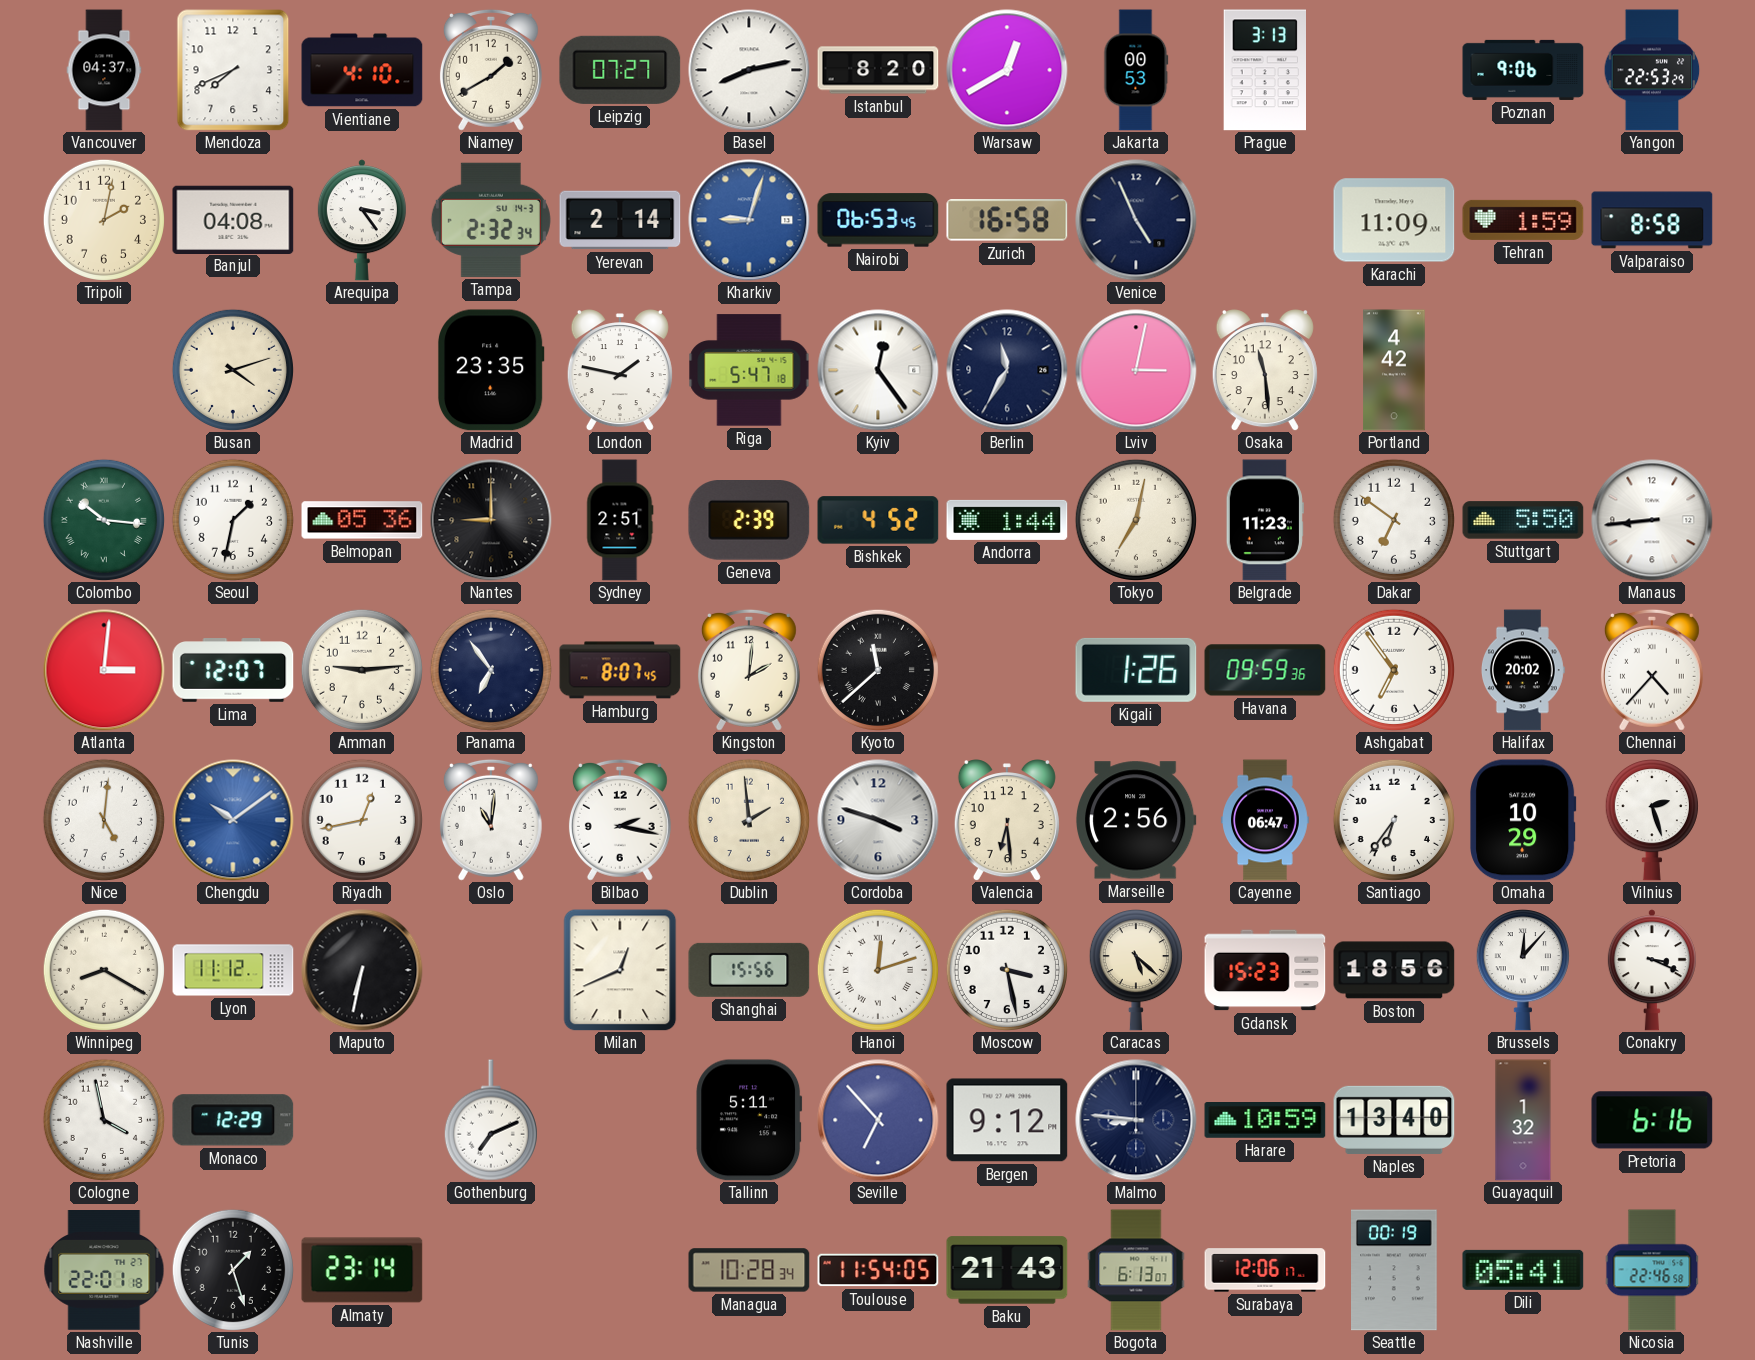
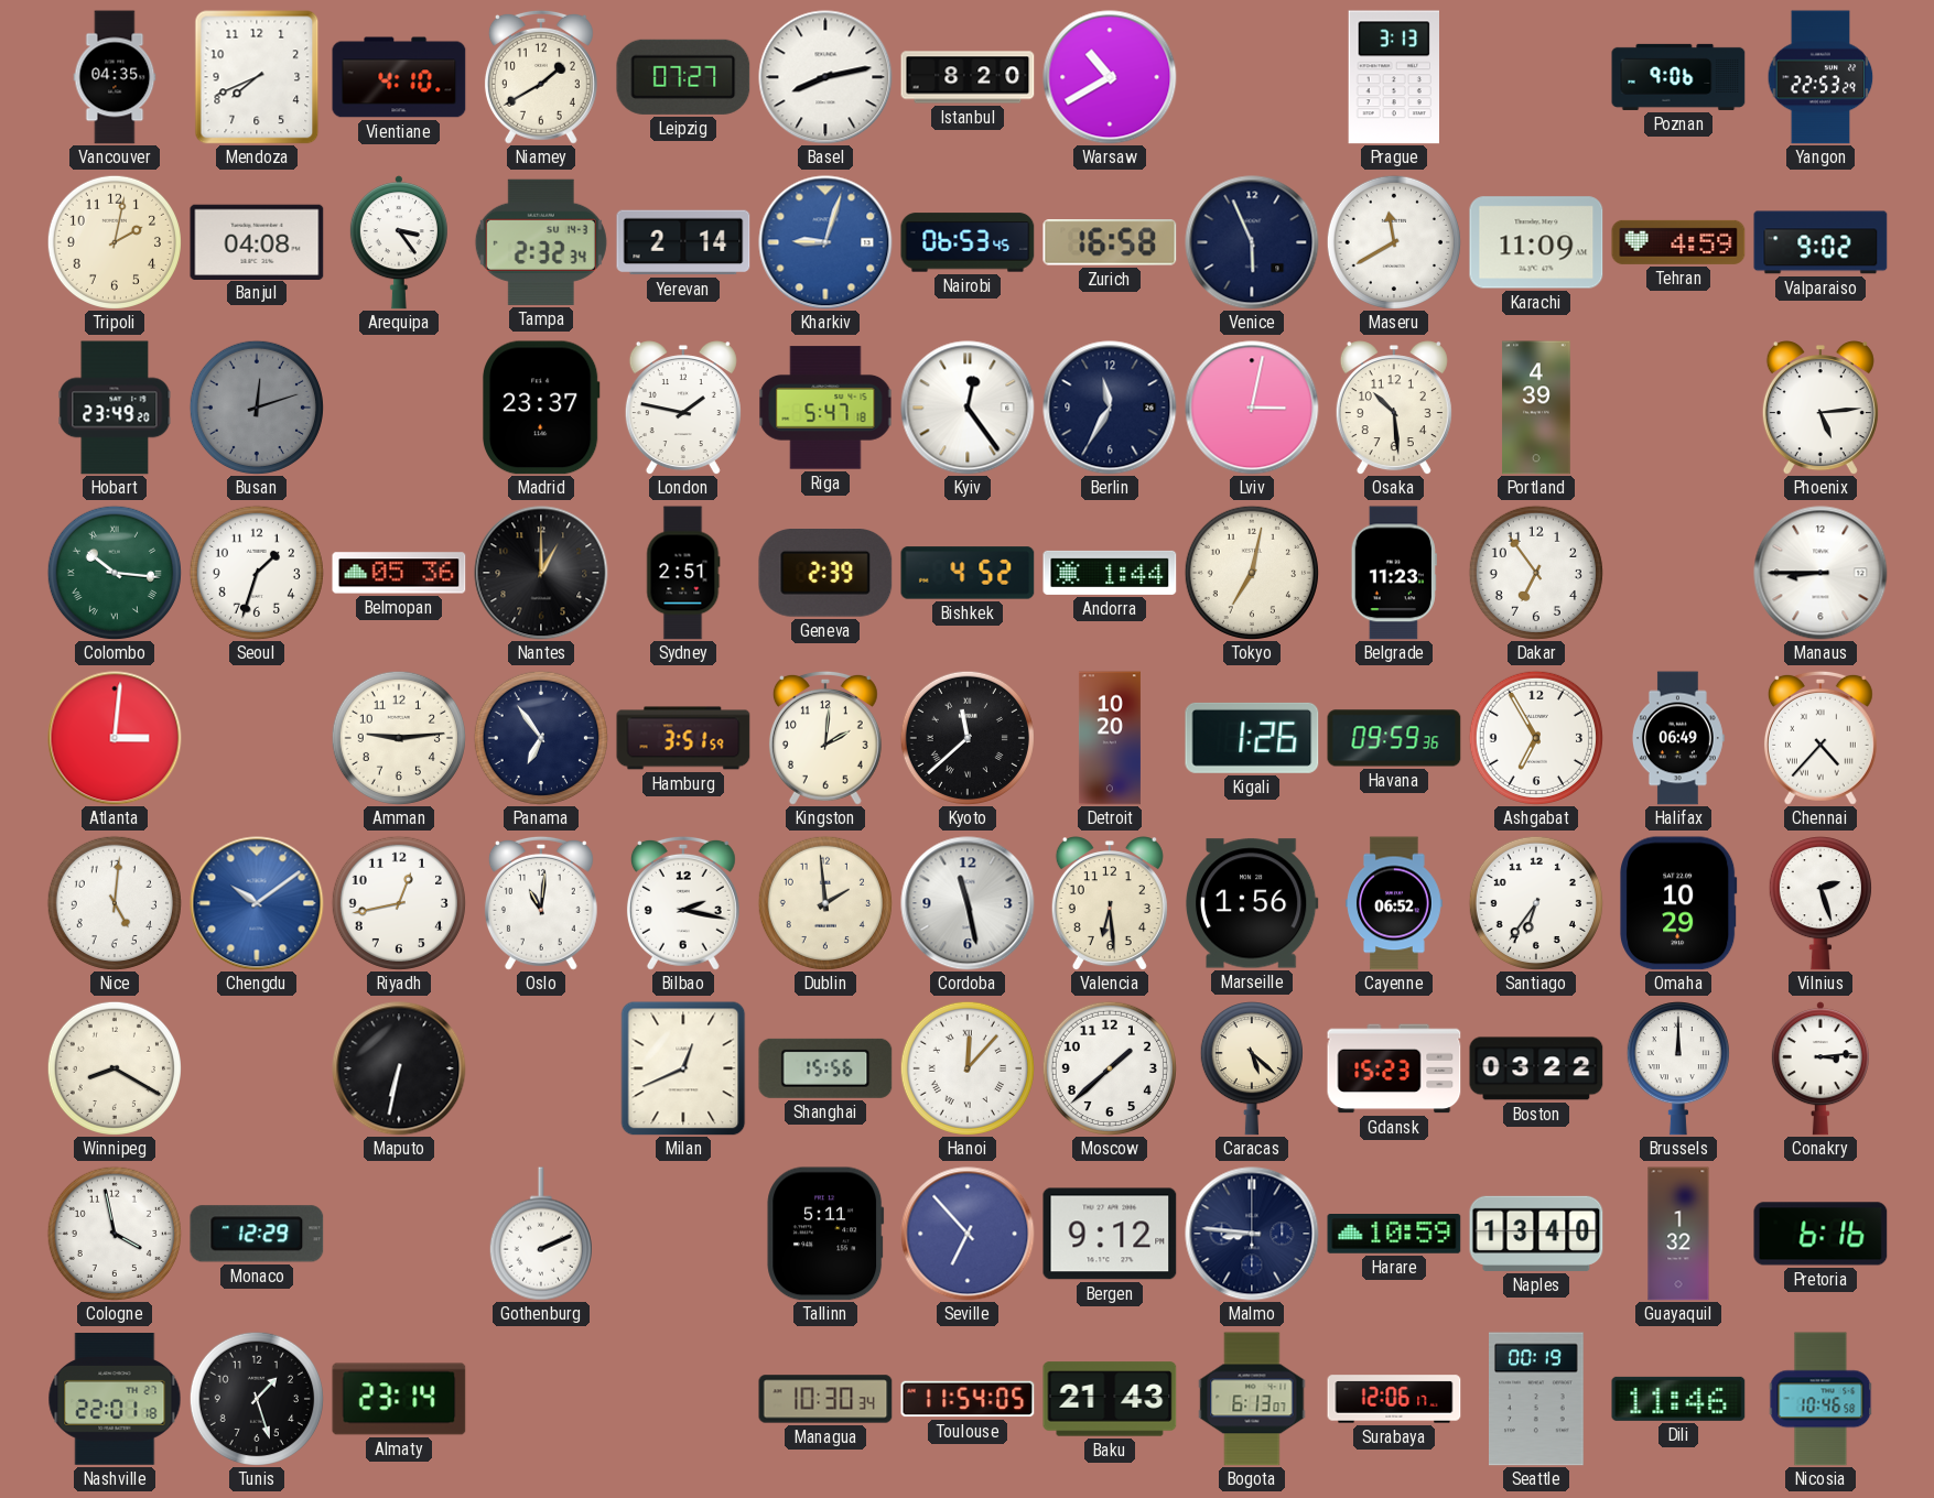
Vancouver: 04:37 -> 04:35 (115, 77)
Warsaw: 12:40 -> 10:40 (1110, 77)
Jakarta: 00:53 -> none (1136, 70)
Venice: 4:56 -> 5:56 (1252, 242)
Maseru: none -> 11:40 (1394, 242)
Tehran: 1:59 -> 4:59 (1678, 242)
Valparaiso: 8:58 -> 9:02 (1820, 242)
Hobart: none -> 23:49 (115, 408)
Busan: 4:12 -> 12:12 (257, 408)
Busan dial: cream -> grey (257, 408)
Madrid: 23:35 -> 23:37 (541, 408)
Osaka: 11:29 -> 10:29 (1394, 408)
Portland: 4:42 -> 4:39 (1536, 408)
Phoenix: none -> 5:14 (1820, 408)
Seoul: 1:32 -> 1:33 (257, 573)
Nantes: 9:00 -> 1:00 (541, 573)
Dakar: 6:51 -> 6:54 (1536, 573)
Stuttgart: 5:50 -> none (1523, 520)
Manaus: 8:44 -> 8:45 (1820, 573)
Lima: 12:07 -> none (233, 670)
Hamburg: 8:07 -> 3:51 (683, 738)
Detroit: none -> 10:20 (1110, 738)
Ashgabat: 6:54 -> 6:55 (1536, 738)
Halifax: 20:02 -> 06:49 (1677, 738)
Cordoba: 3:48 -> 11:28 (968, 903)
Marseille: 2:56 -> 1:56 (1252, 903)
Cayenne: 06:47 -> 06:52 (1395, 903)
Lyon: 11:12 -> none (233, 970)
Hanoi: 12:12 -> 12:07 (968, 1068)
Moscow: 3:28 -> 1:38 (1110, 1068)
Boston: 18:56 -> 03:22 (1536, 1068)
Brussels: 12:07 -> 12:00 (1678, 1068)
Conakry: 3:19 -> 3:14 (1820, 1068)
Gothenburg: 7:11 -> 2:11 (541, 1234)
Managua: 10:28 -> 10:30 (825, 1399)
Dili: 05:41 -> 11:46 (1678, 1399)
Nicosia: 22:46 -> 10:46 (1820, 1399)
